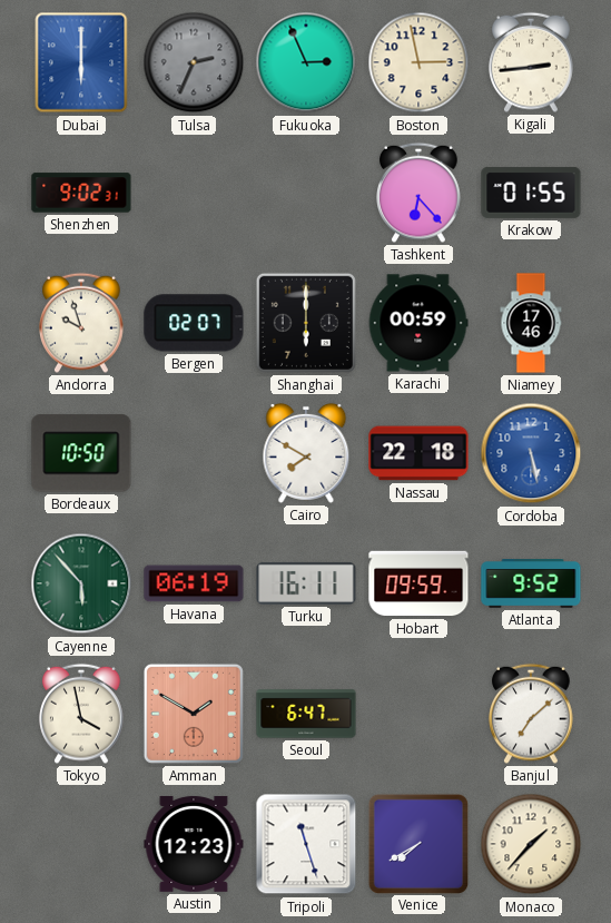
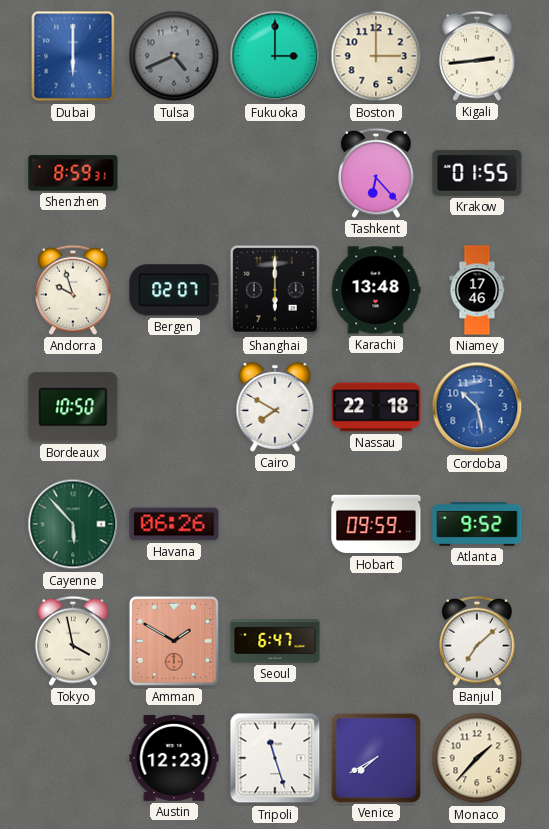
Tulsa: 2:34 -> 4:41 (174, 56)
Fukuoka: 2:56 -> 3:00 (275, 56)
Boston: 2:58 -> 3:00 (376, 56)
Shenzhen: 9:02 -> 8:59 (73, 173)
Karachi: 00:59 -> 13:48 (376, 290)
Cordoba: 5:28 -> 10:28 (477, 407)
Havana: 06:19 -> 06:26 (174, 524)
Turku: 16:11 -> none (306, 583)
